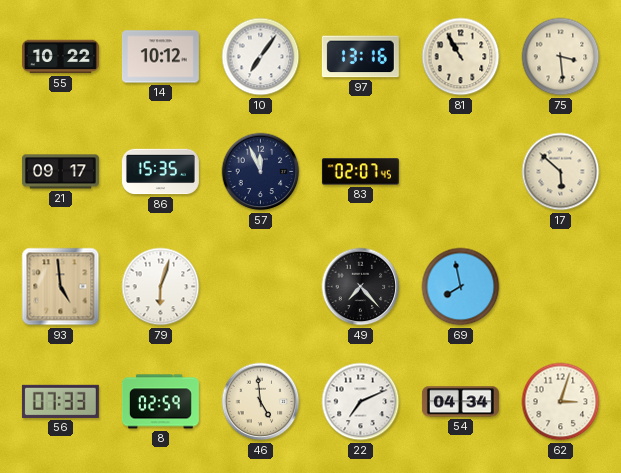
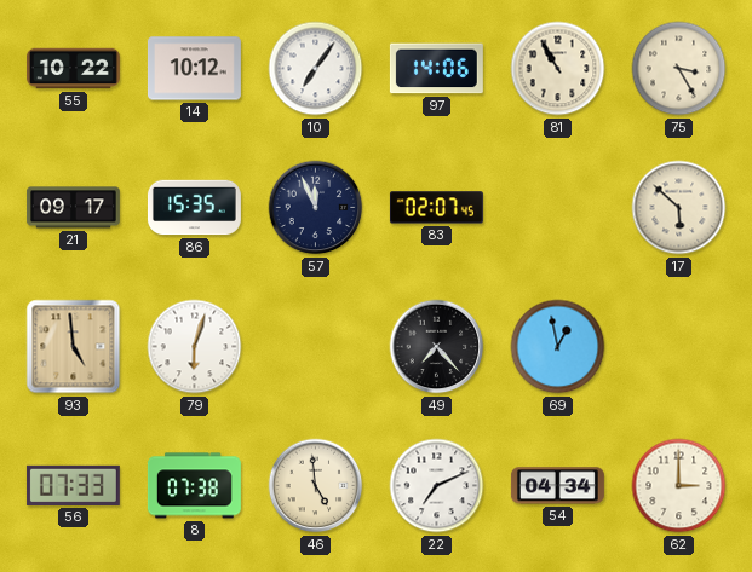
97: 13:16 -> 14:06 (436, 69)
75: 3:29 -> 3:25 (679, 69)
69: 7:58 -> 12:58 (558, 347)
8: 02:59 -> 07:38 (194, 486)
62: 3:03 -> 3:00 (679, 486)
